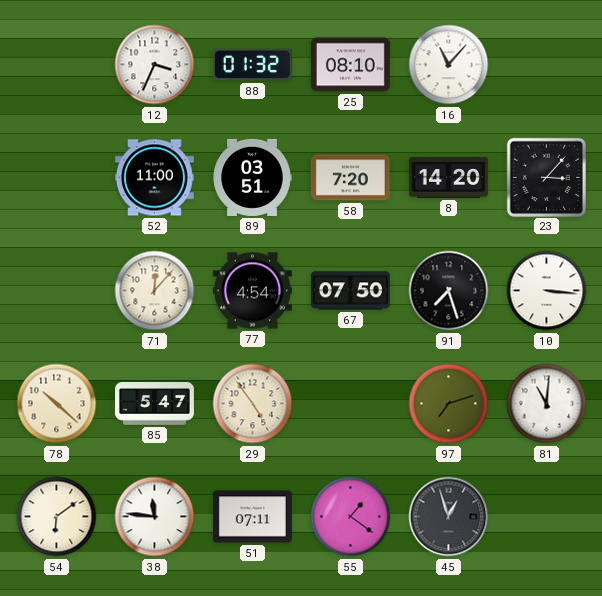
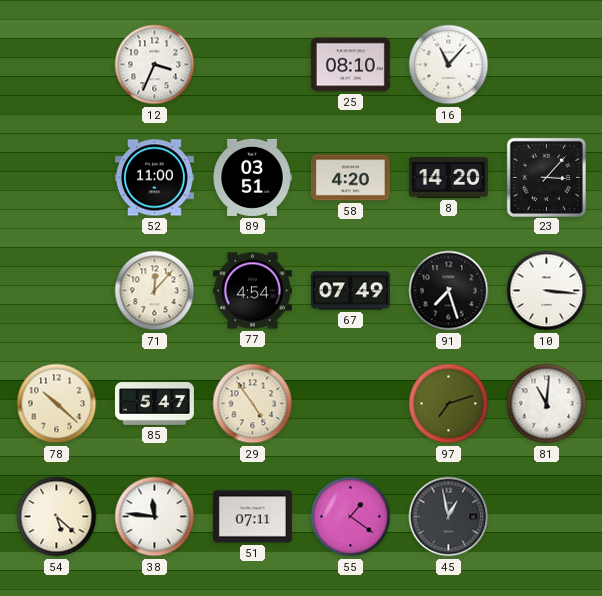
88: 01:32 -> none (252, 65)
58: 7:20 -> 4:20 (350, 178)
67: 07:50 -> 07:49 (350, 291)
54: 6:09 -> 5:22 (57, 517)
45: 12:57 -> 12:58 (449, 517)
